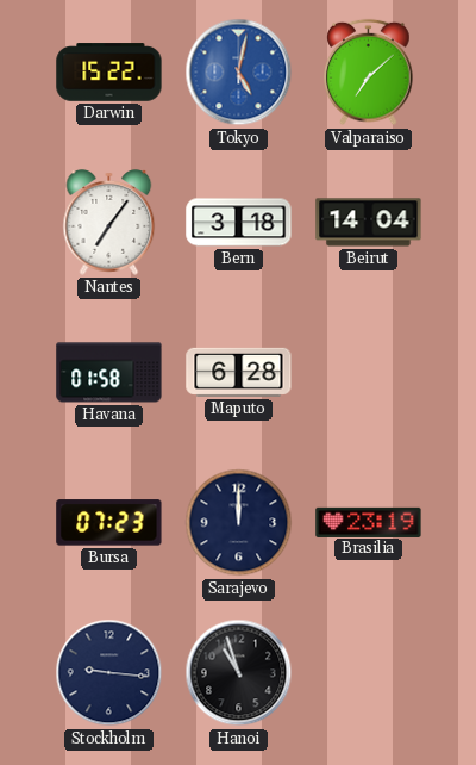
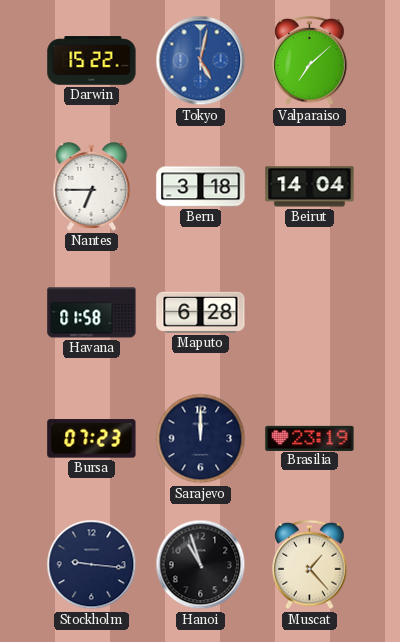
Nantes: 7:06 -> 6:45 (92, 187)
Muscat: none -> 1:23 (310, 565)
